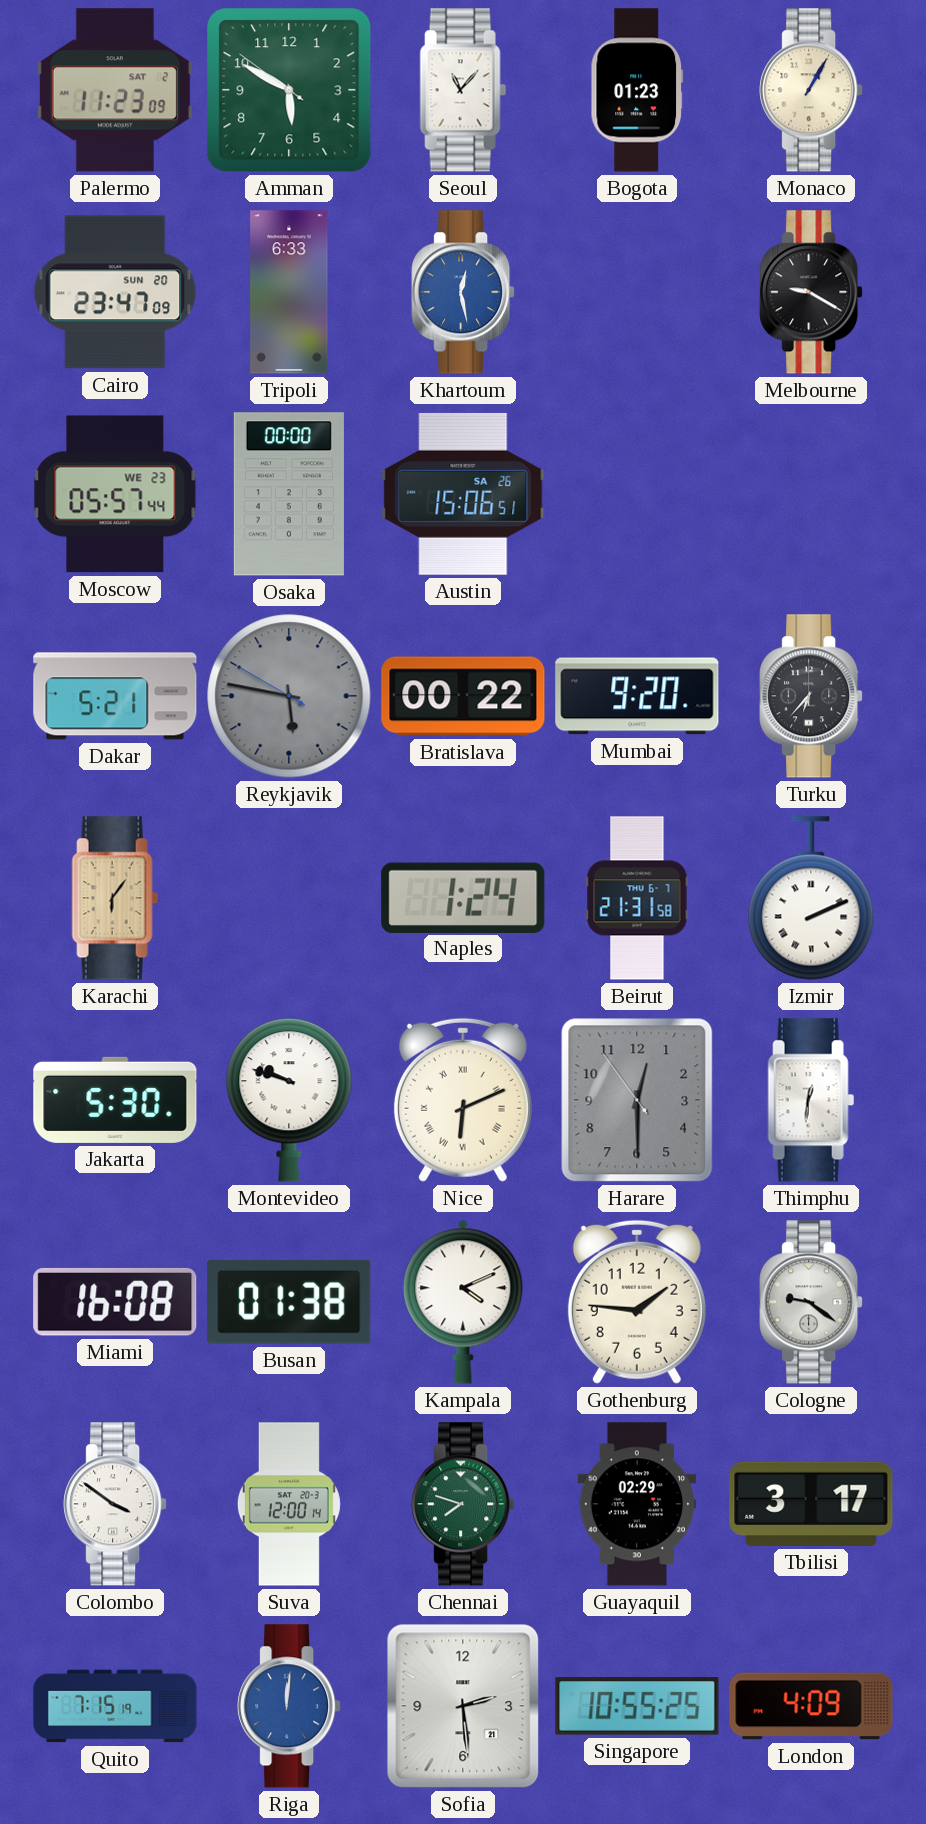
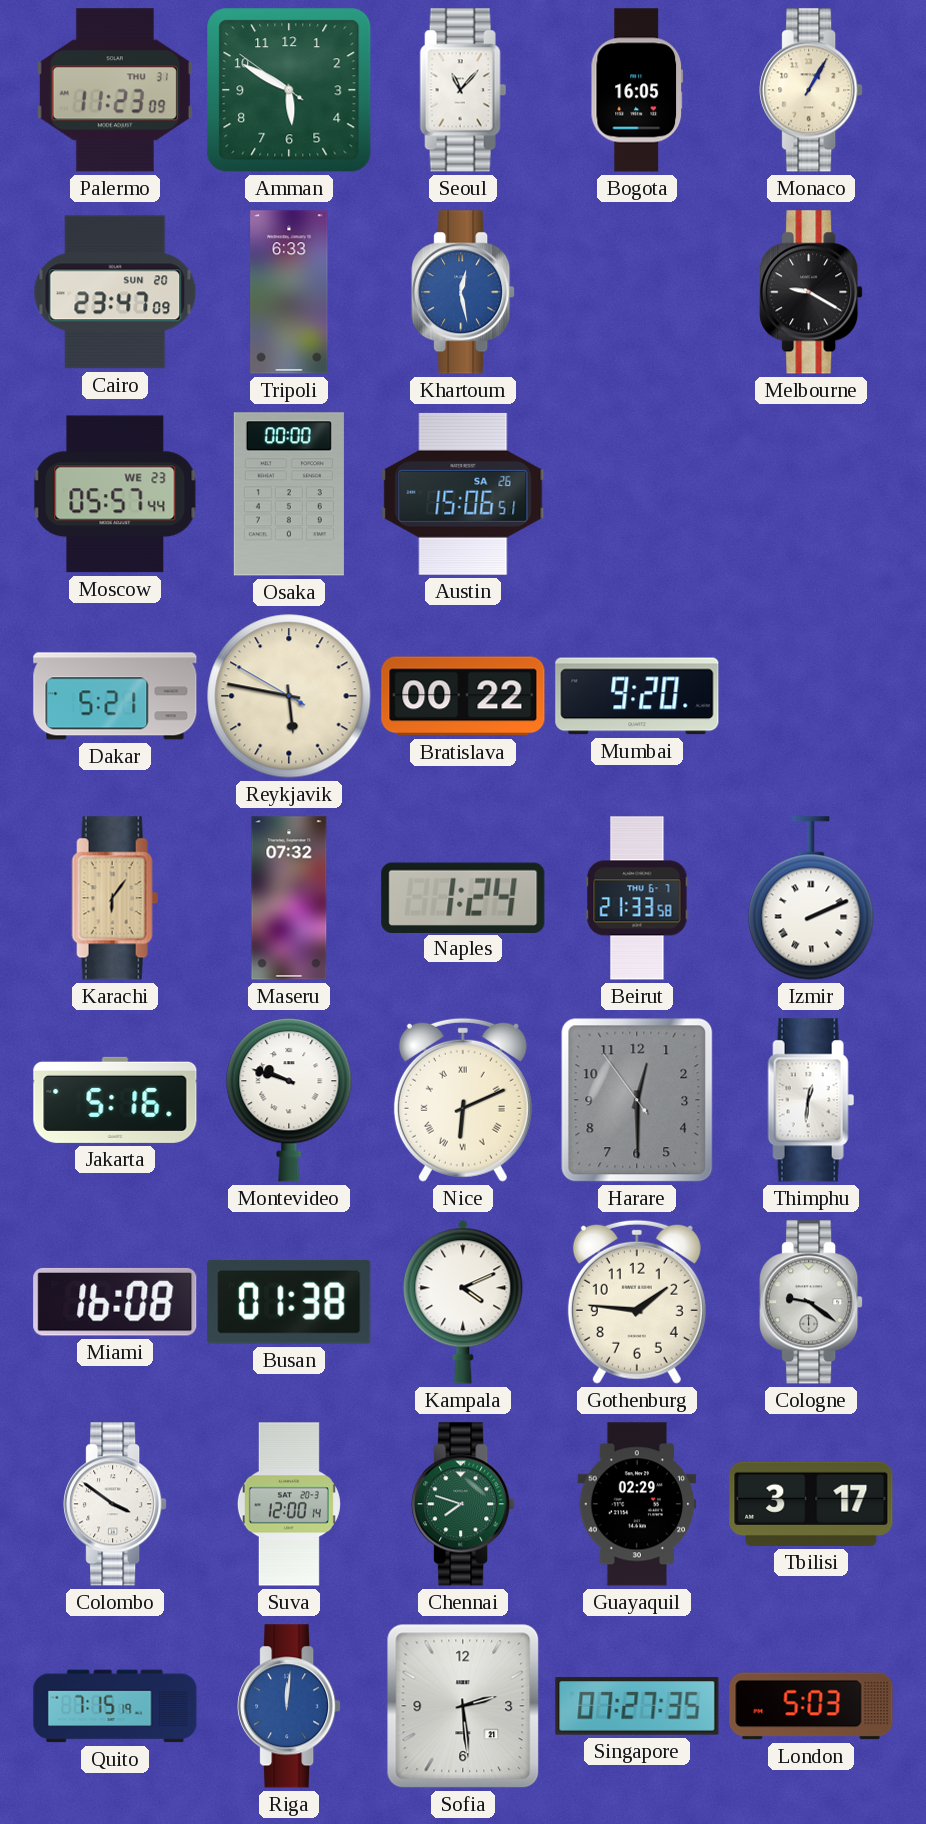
Palermo date: SAT 2 -> THU 31 (115, 90)
Bogota: 01:23 -> 16:05 (637, 90)
Reykjavik dial: grey -> cream (289, 696)
Turku: 6:37 -> none (811, 696)
Maseru: none -> 07:32 (289, 898)
Beirut: 21:31 -> 21:33 (637, 898)
Jakarta: 5:30 -> 5:16 (115, 1100)
Singapore: 10:55 -> 07:27 (637, 1706)
London: 4:09 -> 5:03 (811, 1706)
